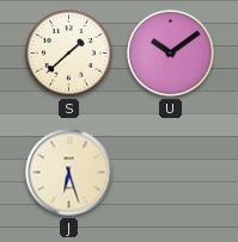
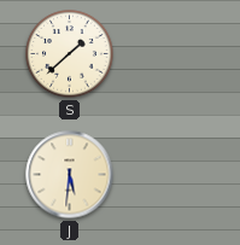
U: 10:09 -> none (171, 54)
J: 6:27 -> 5:31 (70, 175)
